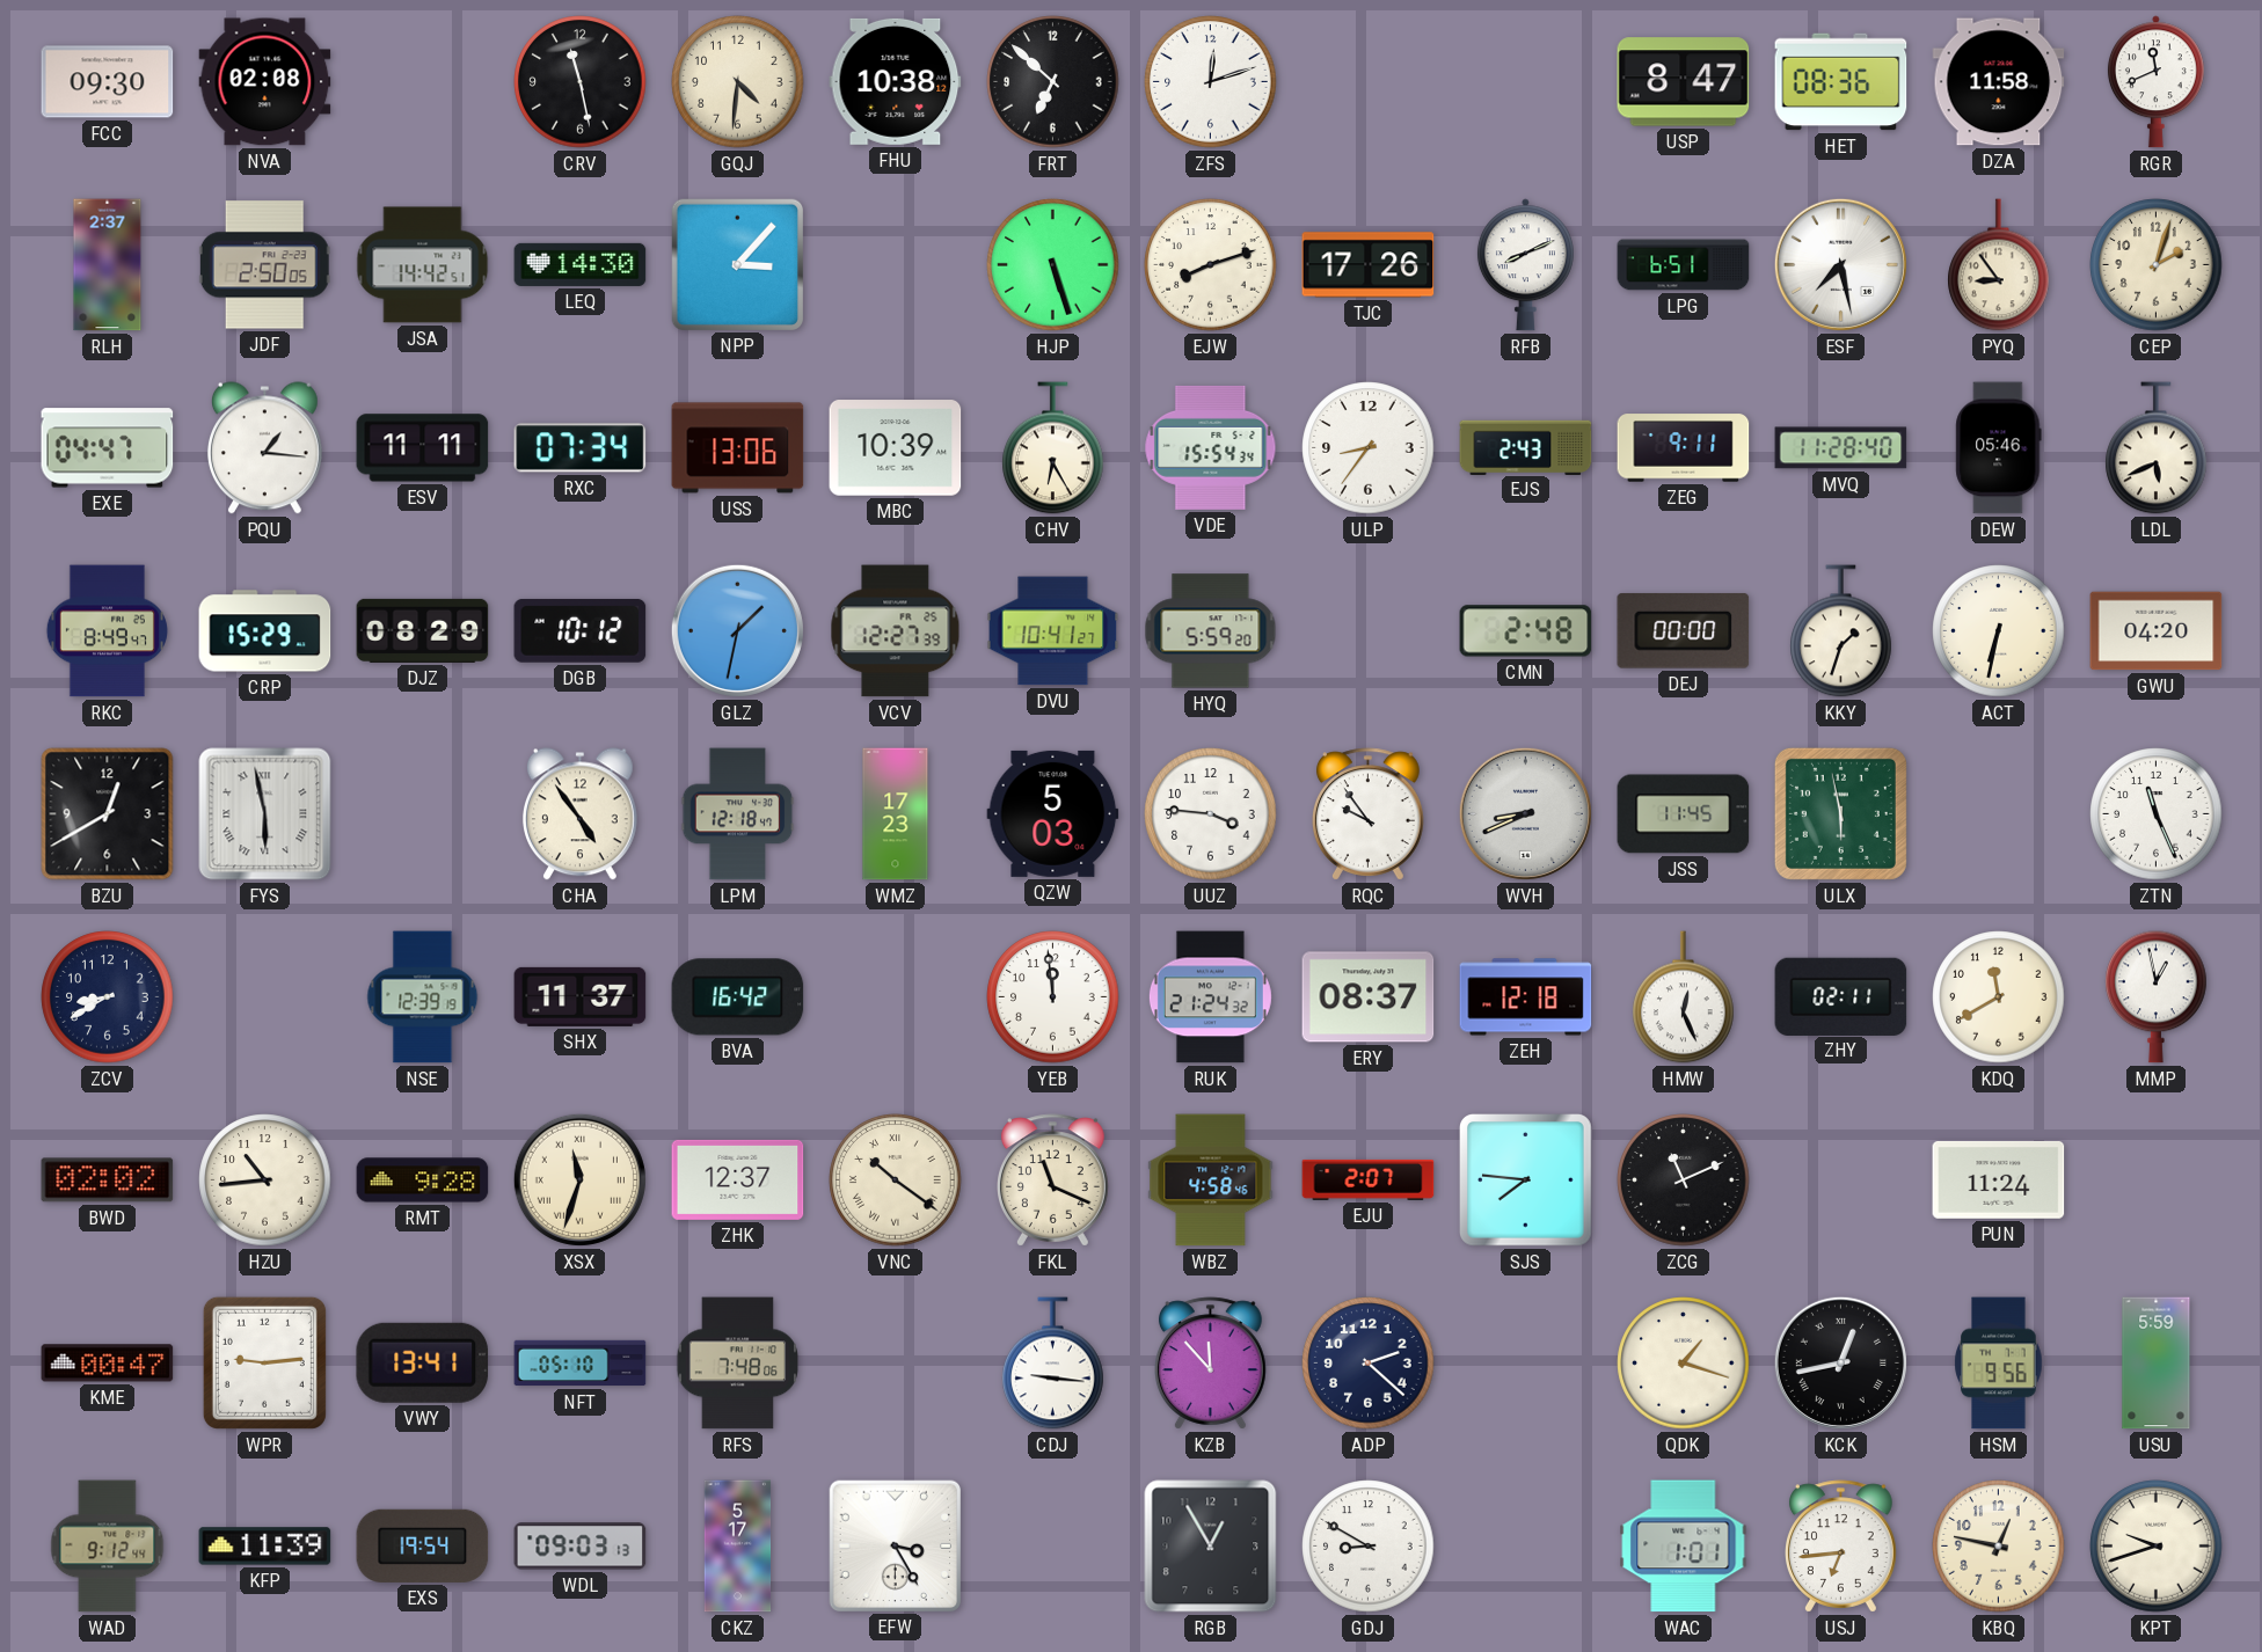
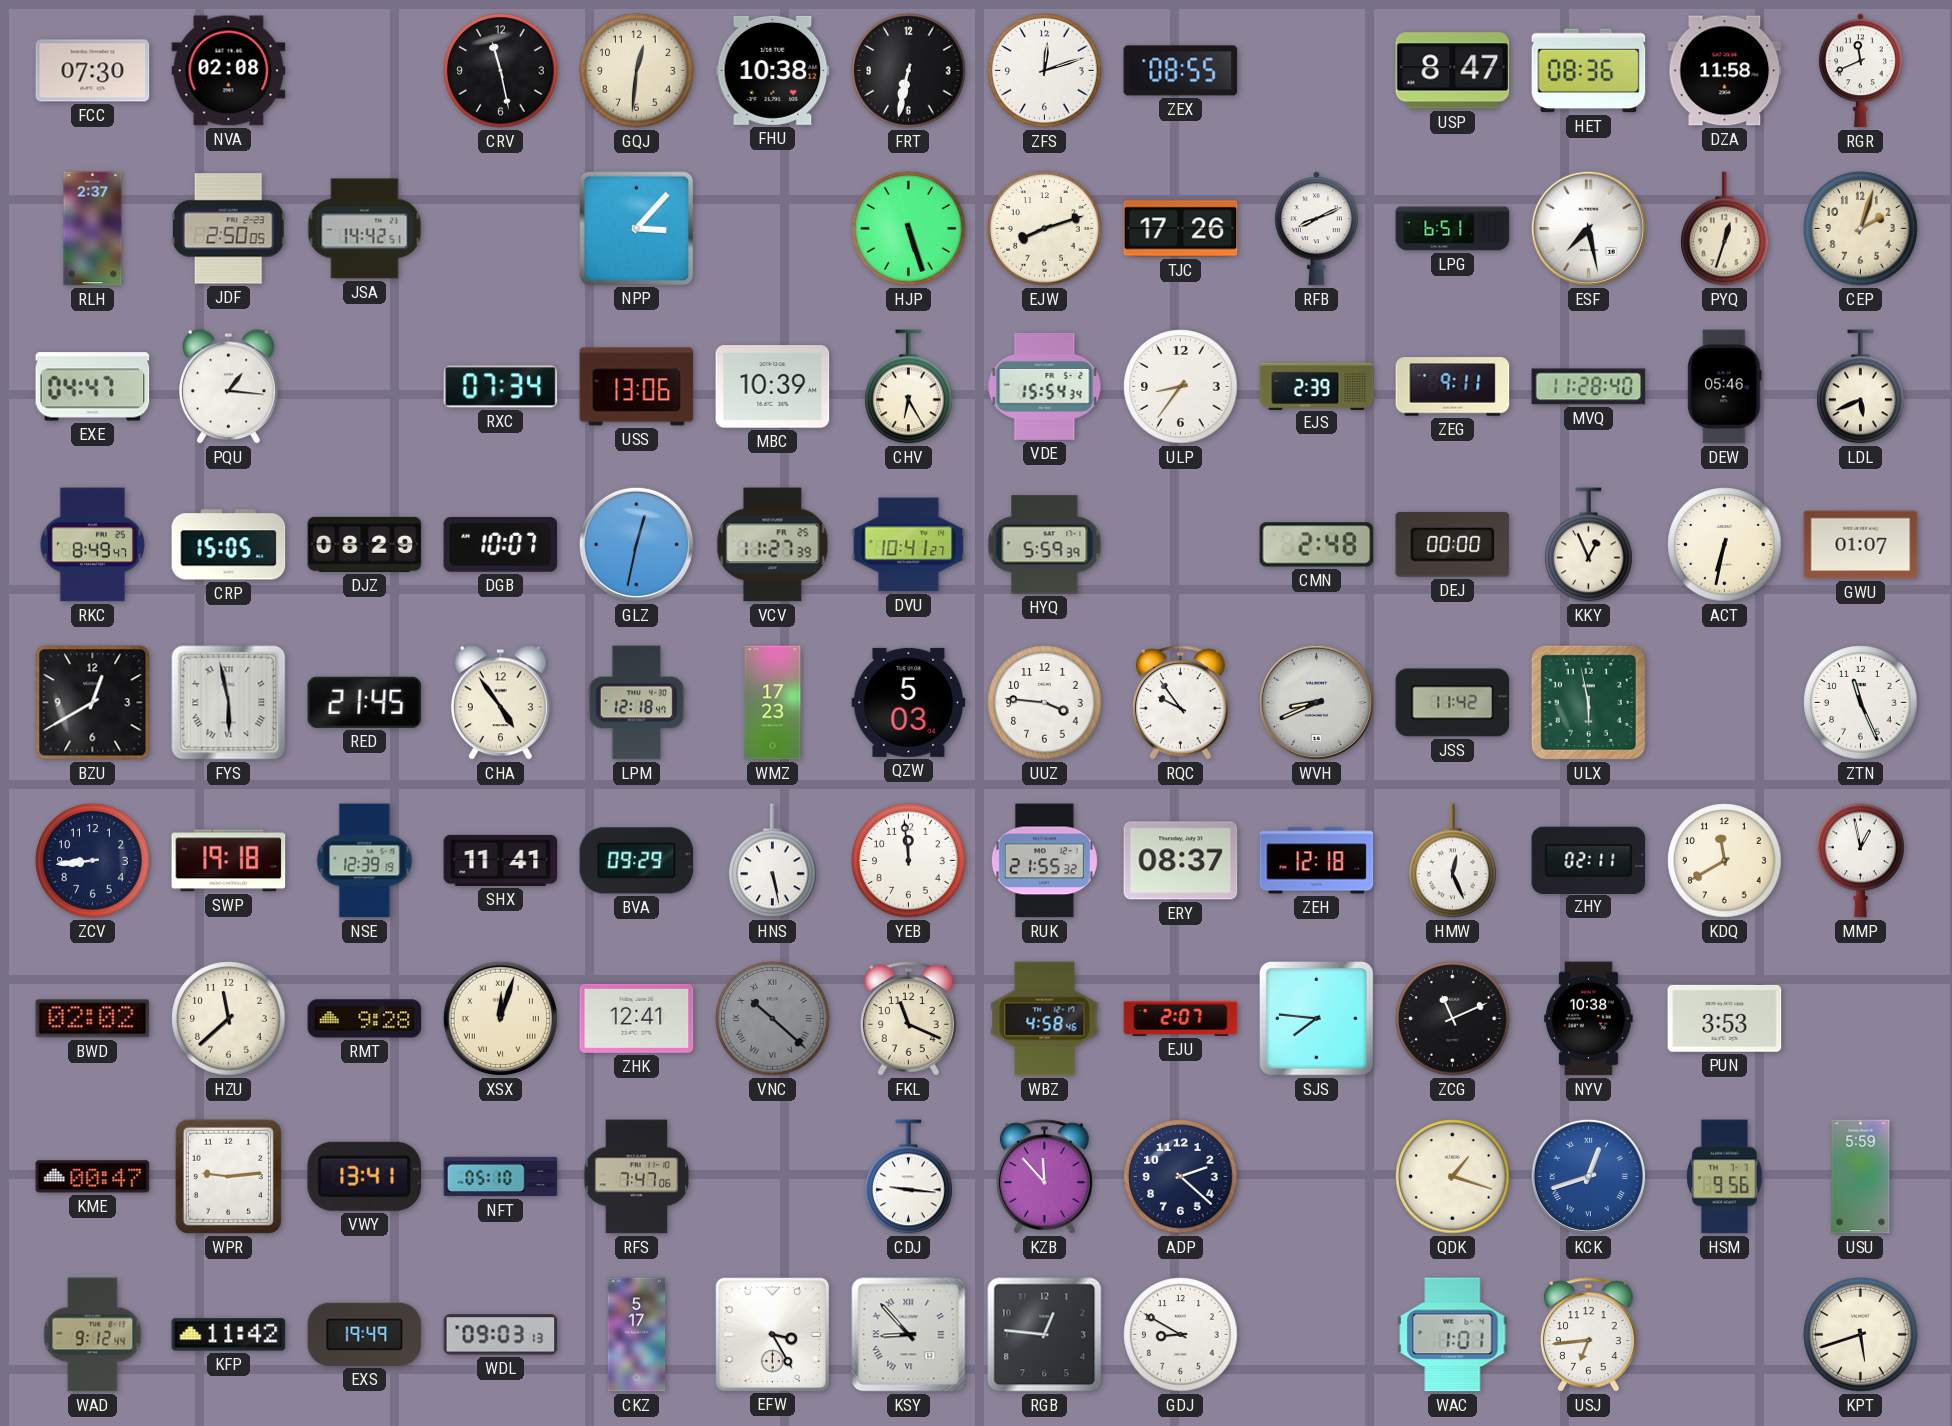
FCC: 09:30 -> 07:30 (93, 71)
GQJ: 4:31 -> 12:31 (637, 71)
FRT: 6:52 -> 6:32 (909, 71)
ZEX: none -> 08:55 (1181, 71)
LEQ: 14:30 -> none (581, 264)
PYQ: 8:54 -> 12:33 (1725, 229)
ESV: 11:11 -> none (423, 448)
EJS: 2:43 -> 2:39 (1317, 386)
CRP: 15:29 -> 15:05 (229, 545)
DGB: 10:12 -> 10:07 (501, 544)
GLZ: 1:32 -> 12:32 (636, 544)
VCV: 12:27 -> 11:27 (773, 545)
HYQ: 5:59:20 -> 5:59:39 (1045, 545)
KKY: 1:33 -> 12:56 (1589, 545)
GWU: 04:20 -> 01:07 (1861, 545)
RED: none -> 21:45 (365, 702)
JSS: 11:45 -> 11:42 (1453, 703)
ZCV: 8:40 -> 8:44 (93, 861)
SWP: none -> 19:18 (229, 861)
SHX: 11:37 -> 11:41 (501, 860)
BVA: 16:42 -> 09:29 (637, 861)
HNS: none -> 5:28 (773, 861)
RUK: 21:24 -> 21:55 (1044, 861)
HZU: 10:44 -> 11:38 (229, 1019)
XSX: 11:33 -> 12:03 (500, 1018)
ZHK: 12:37 -> 12:41 (637, 1018)
VNC: 10:21 -> 10:22 (773, 1019)
VNC dial: cream -> grey (773, 1019)
NYV: none -> 10:38 (1589, 1019)
PUN: 11:24 -> 3:53 (1725, 1019)
RFS: 7:48 -> 7:47 (637, 1177)
KCK: 12:43 -> 12:42 (1588, 1176)
KCK dial: black -> blue (1588, 1176)
KFP: 11:39 -> 11:42 (229, 1335)
EXS: 19:54 -> 19:49 (365, 1334)
KSY: none -> 8:53 (909, 1335)
RGB: 12:55 -> 12:46 (1045, 1335)
KBQ: 12:47 -> none (1999, 1547)
KPT: 9:42 -> 5:42 (1861, 1335)
